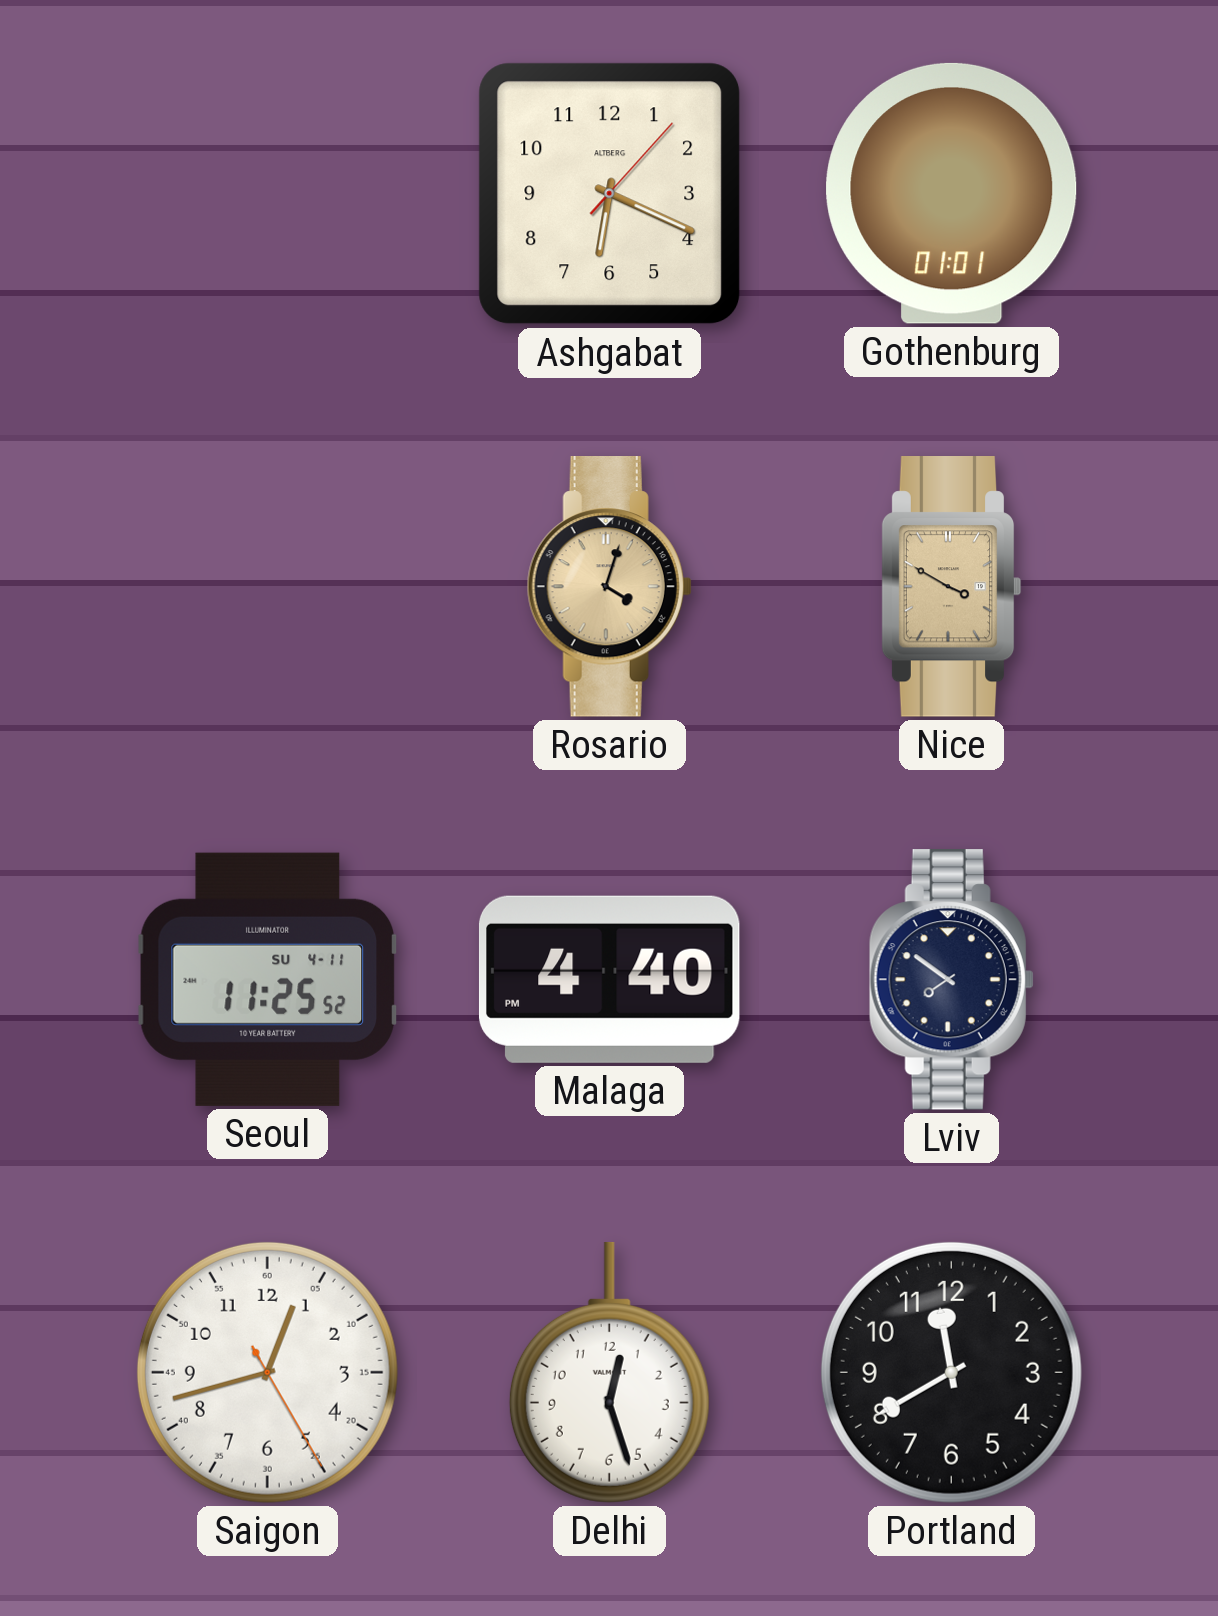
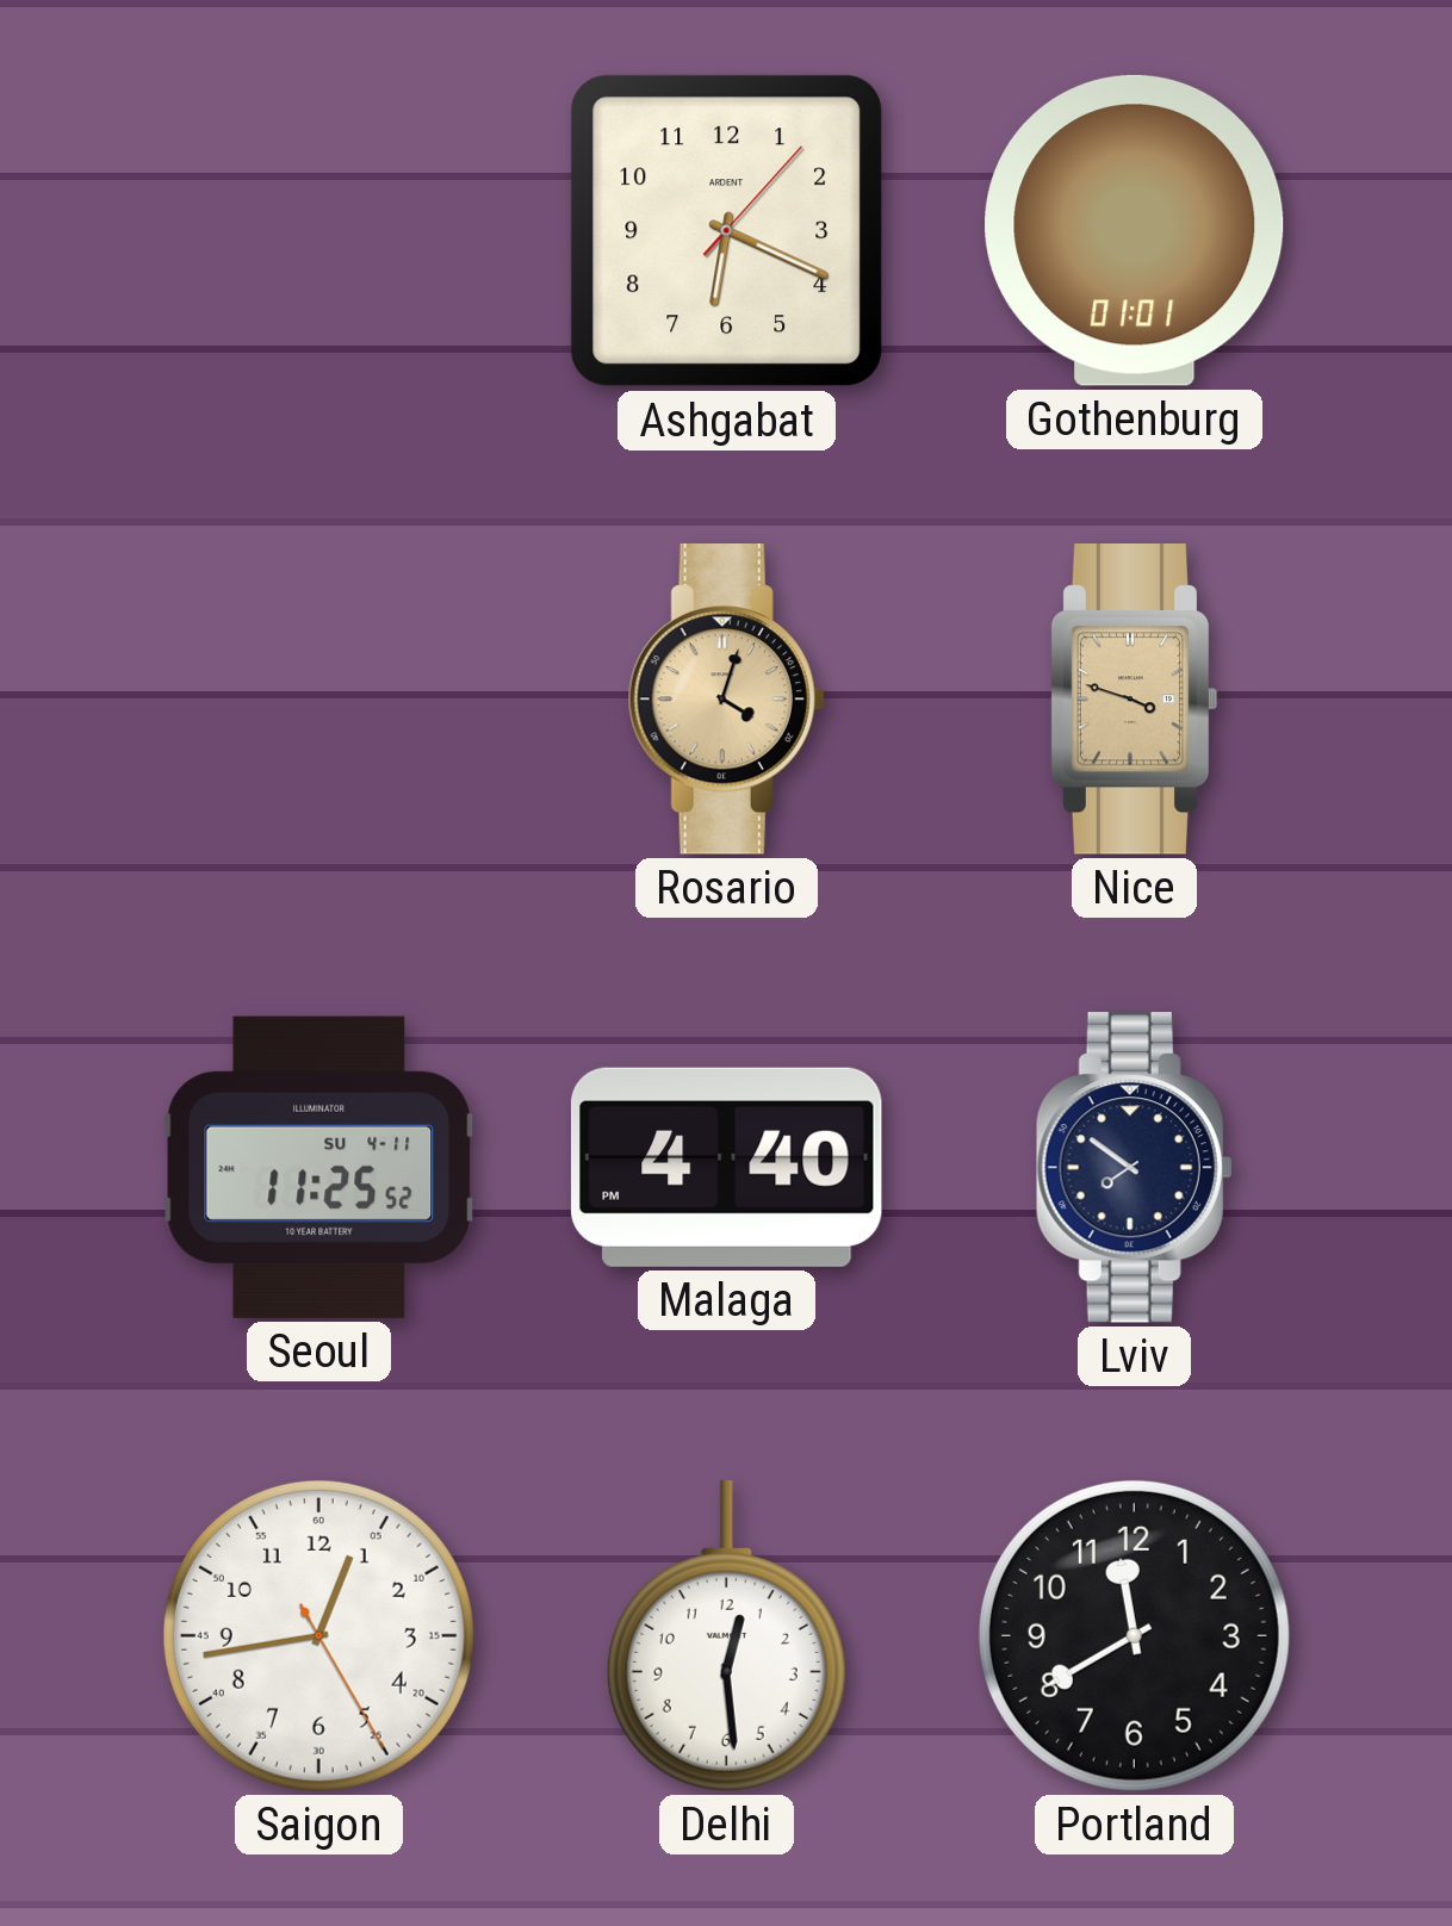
Ashgabat brand: ALTBERG -> ARDENT (727, 231)
Nice: 3:50 -> 3:48 (1134, 700)
Saigon: 12:42 -> 12:43 (318, 1635)
Delhi: 12:27 -> 12:29 (726, 1635)
